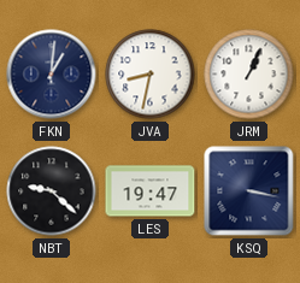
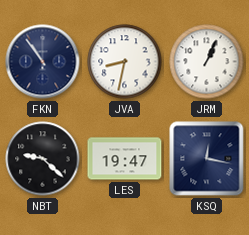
FKN: 1:01 -> 10:54 (43, 62)
KSQ: 3:17 -> 12:17 (207, 159)
